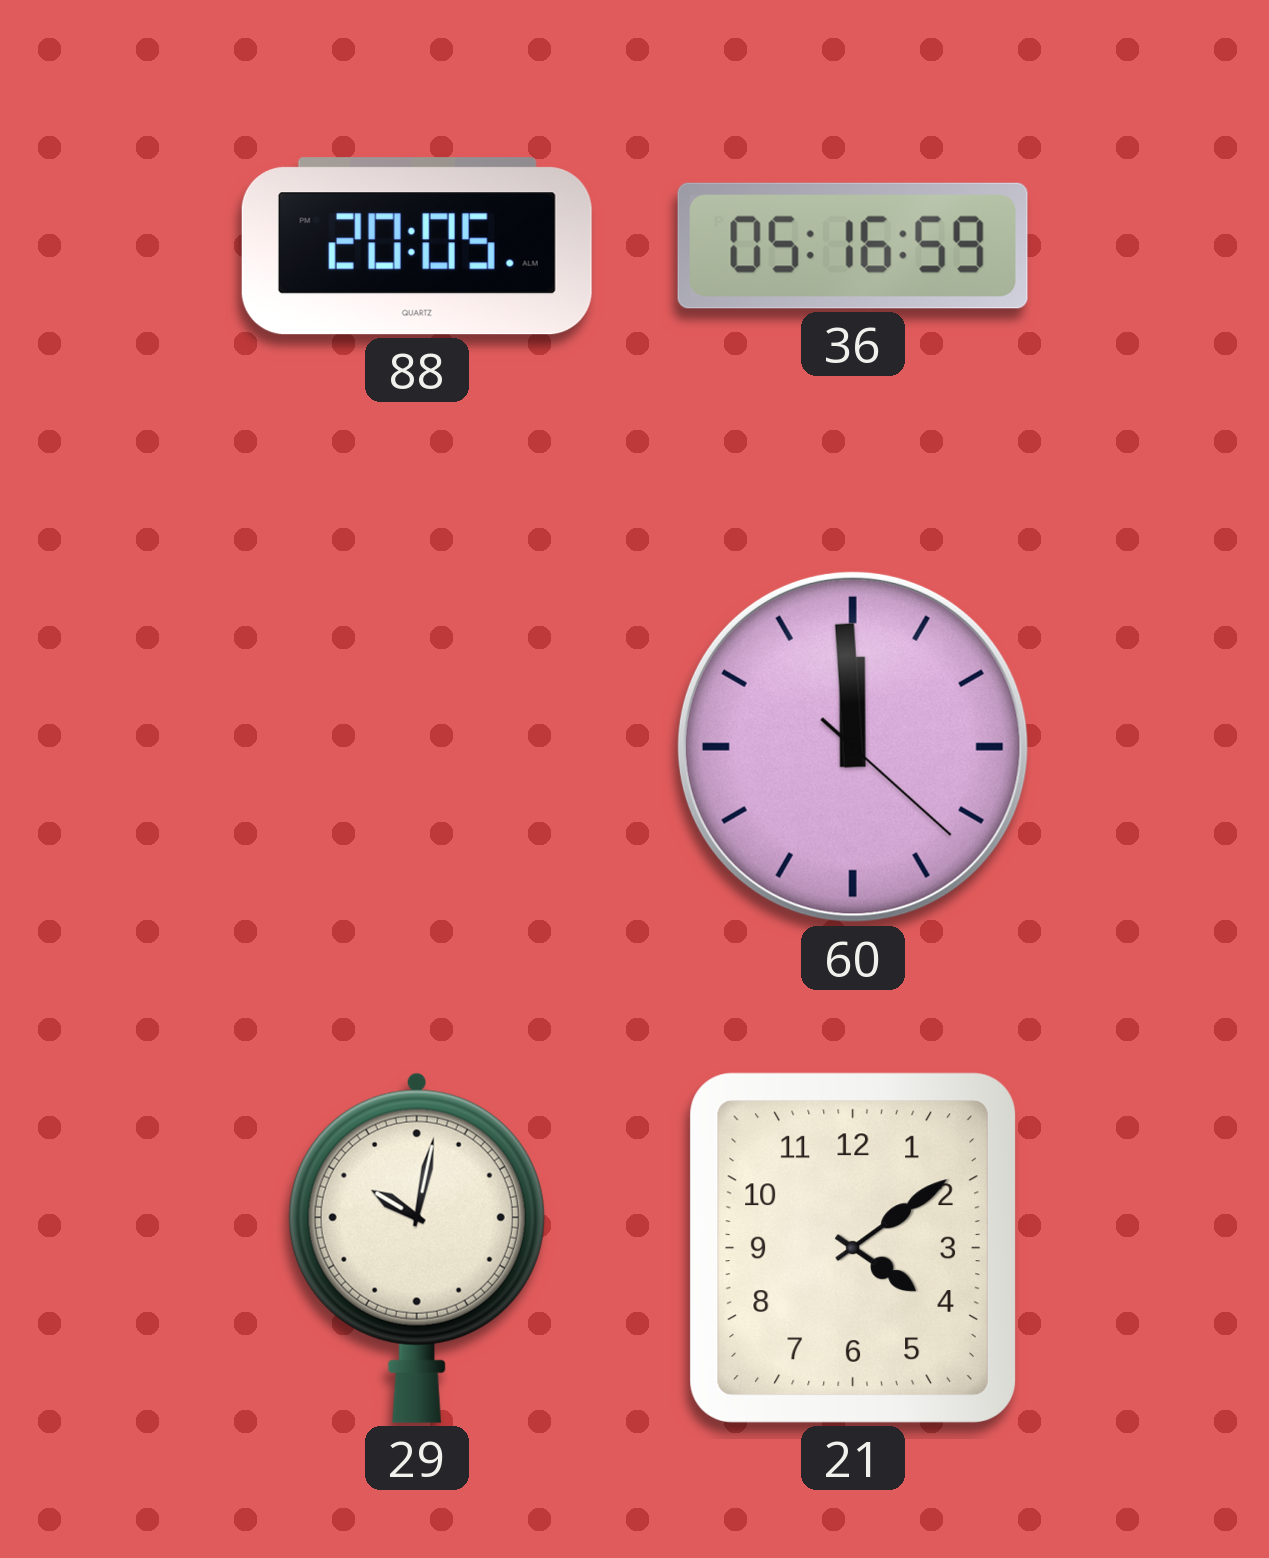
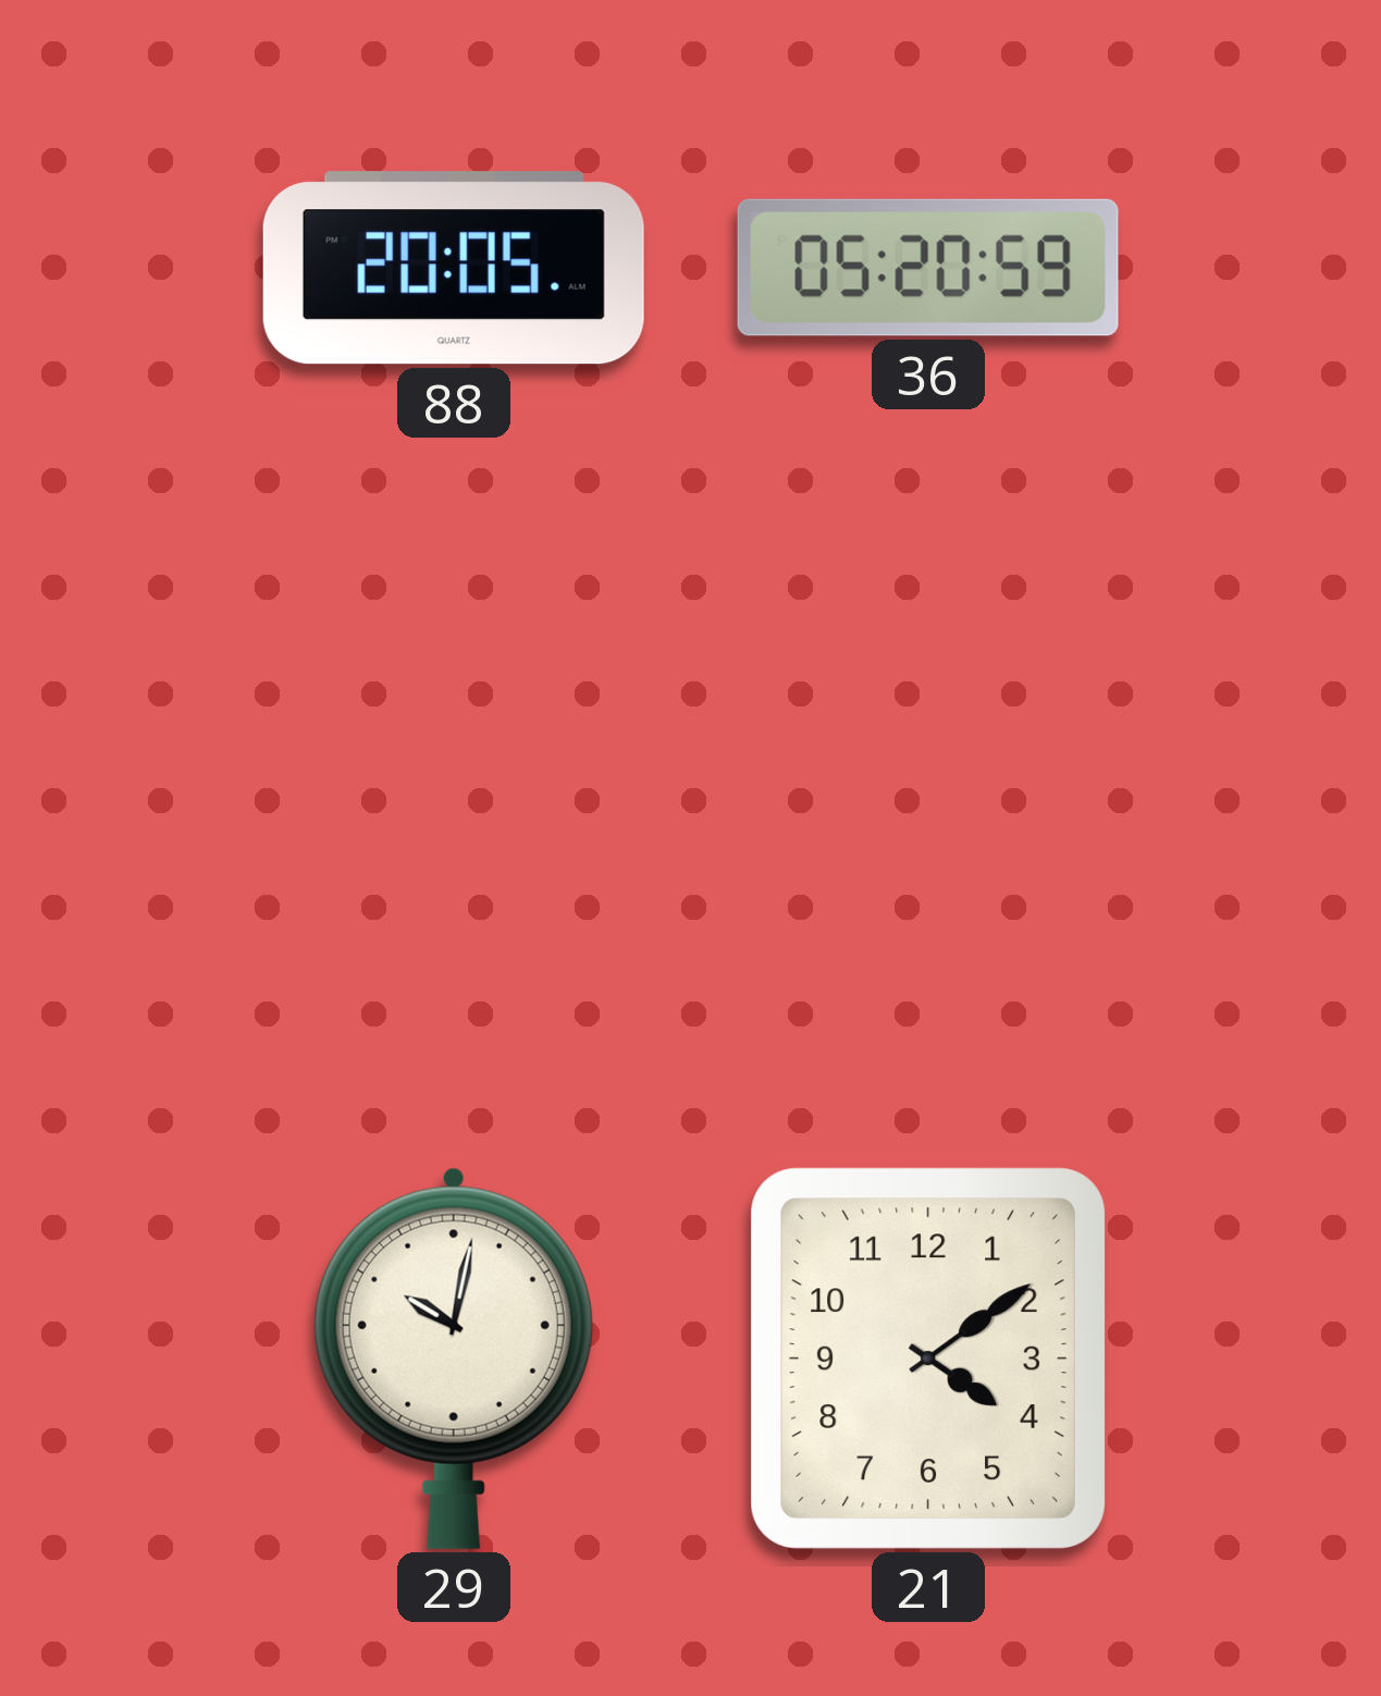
36: 05:16 -> 05:20 (928, 268)
60: 11:59 -> none (853, 747)
